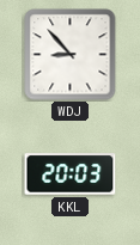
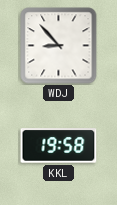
KKL: 20:03 -> 19:58 (59, 146)
